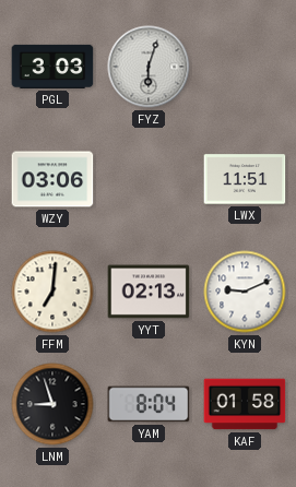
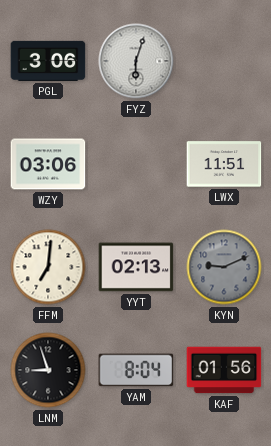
PGL: 3:03 -> 3:06 (48, 61)
KYN dial: white -> grey (224, 267)
KAF: 01:58 -> 01:56 (224, 370)
